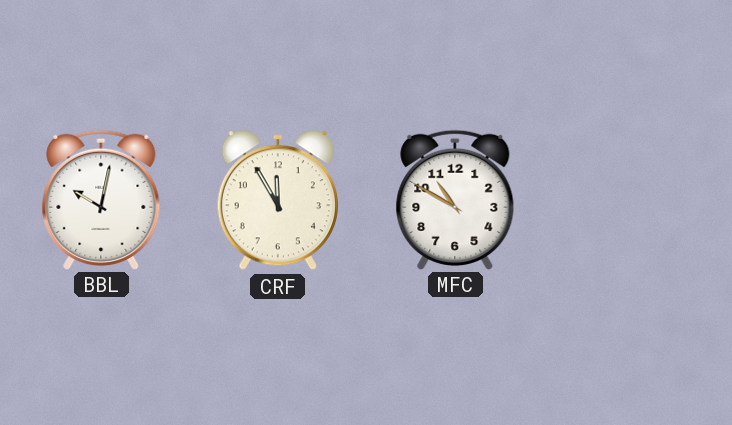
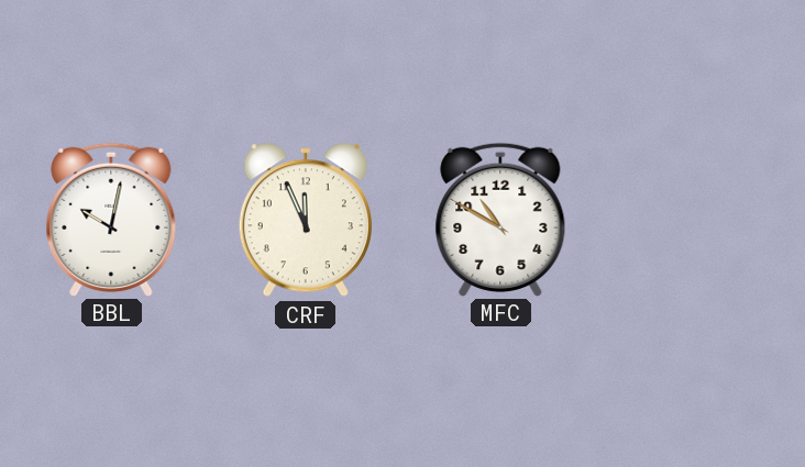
CRF: 11:55 -> 11:56 (306, 221)
